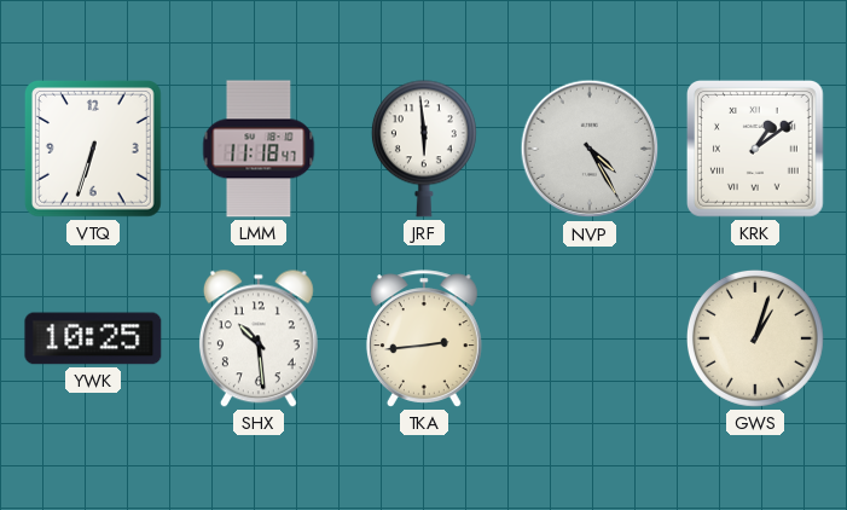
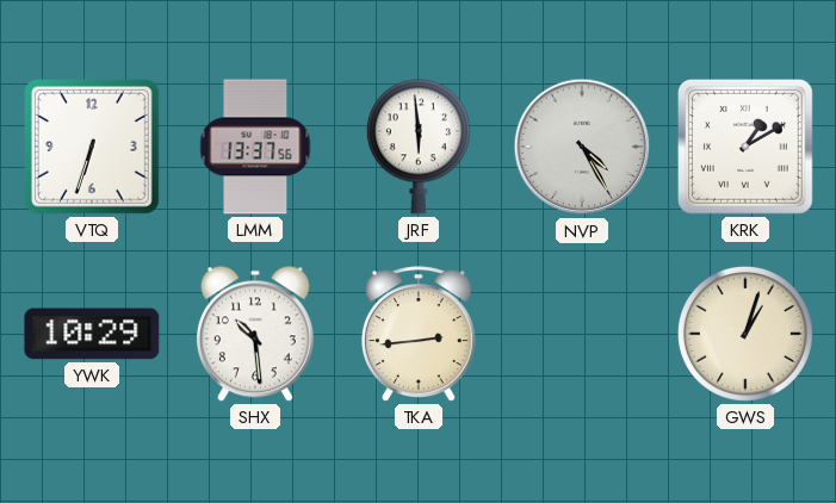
LMM: 11:18 -> 13:37 (255, 147)
KRK: 1:09 -> 1:10 (747, 148)
YWK: 10:25 -> 10:29 (92, 334)
